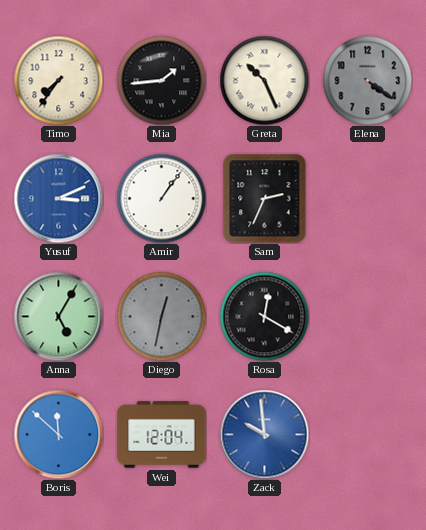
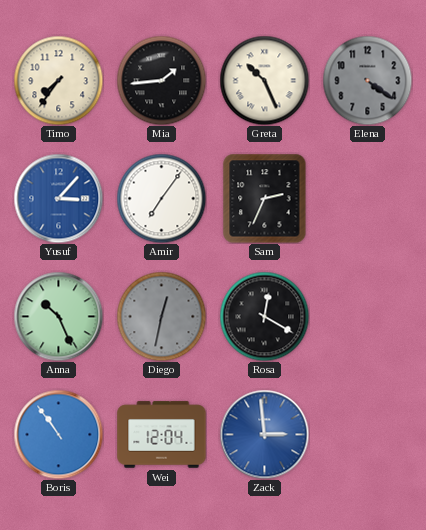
Yusuf: 3:11 -> 3:07 (58, 198)
Amir: 1:06 -> 7:06 (161, 198)
Anna: 5:05 -> 10:26 (58, 316)
Boris: 11:52 -> 10:54 (58, 434)
Zack: 9:59 -> 2:59 (264, 434)
